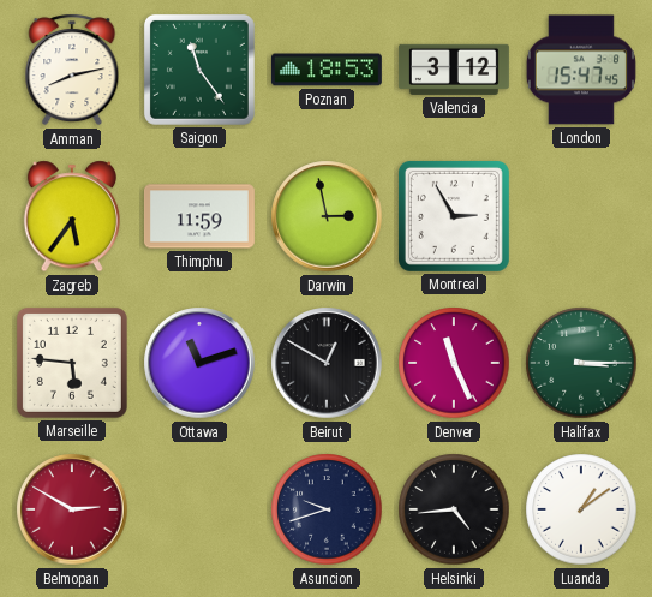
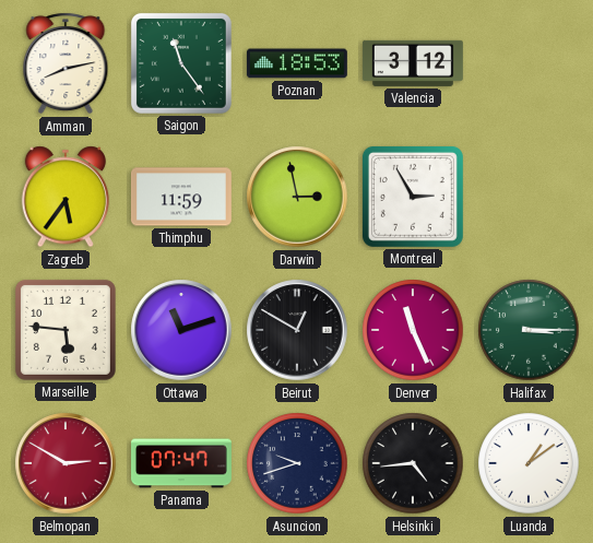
London: 15:47 -> none (581, 70)
Panama: none -> 07:47 (182, 463)
